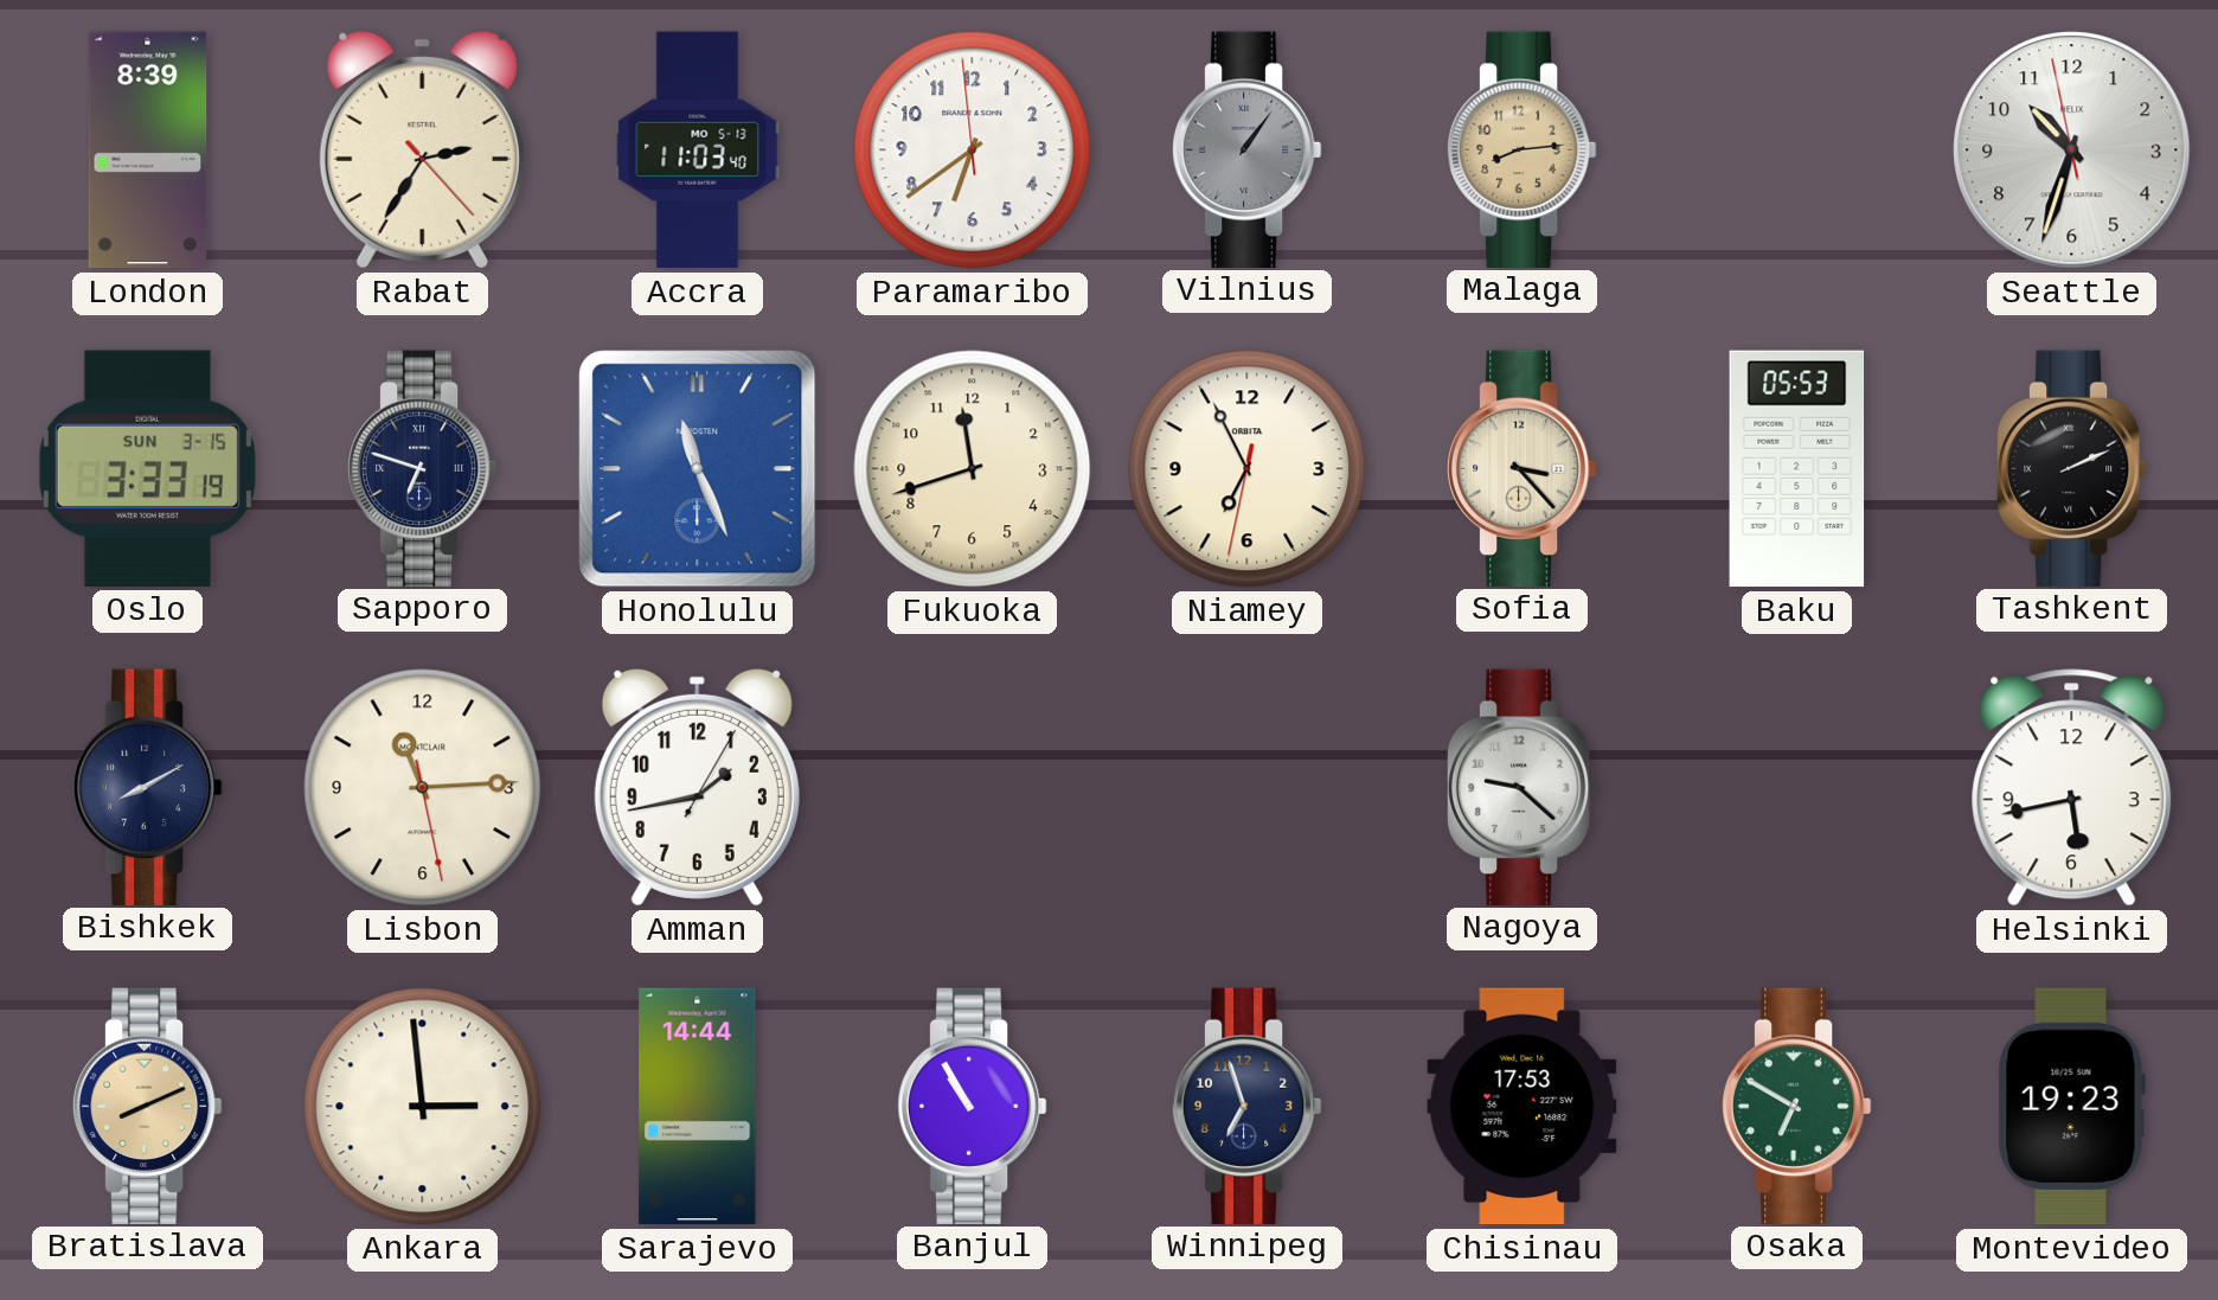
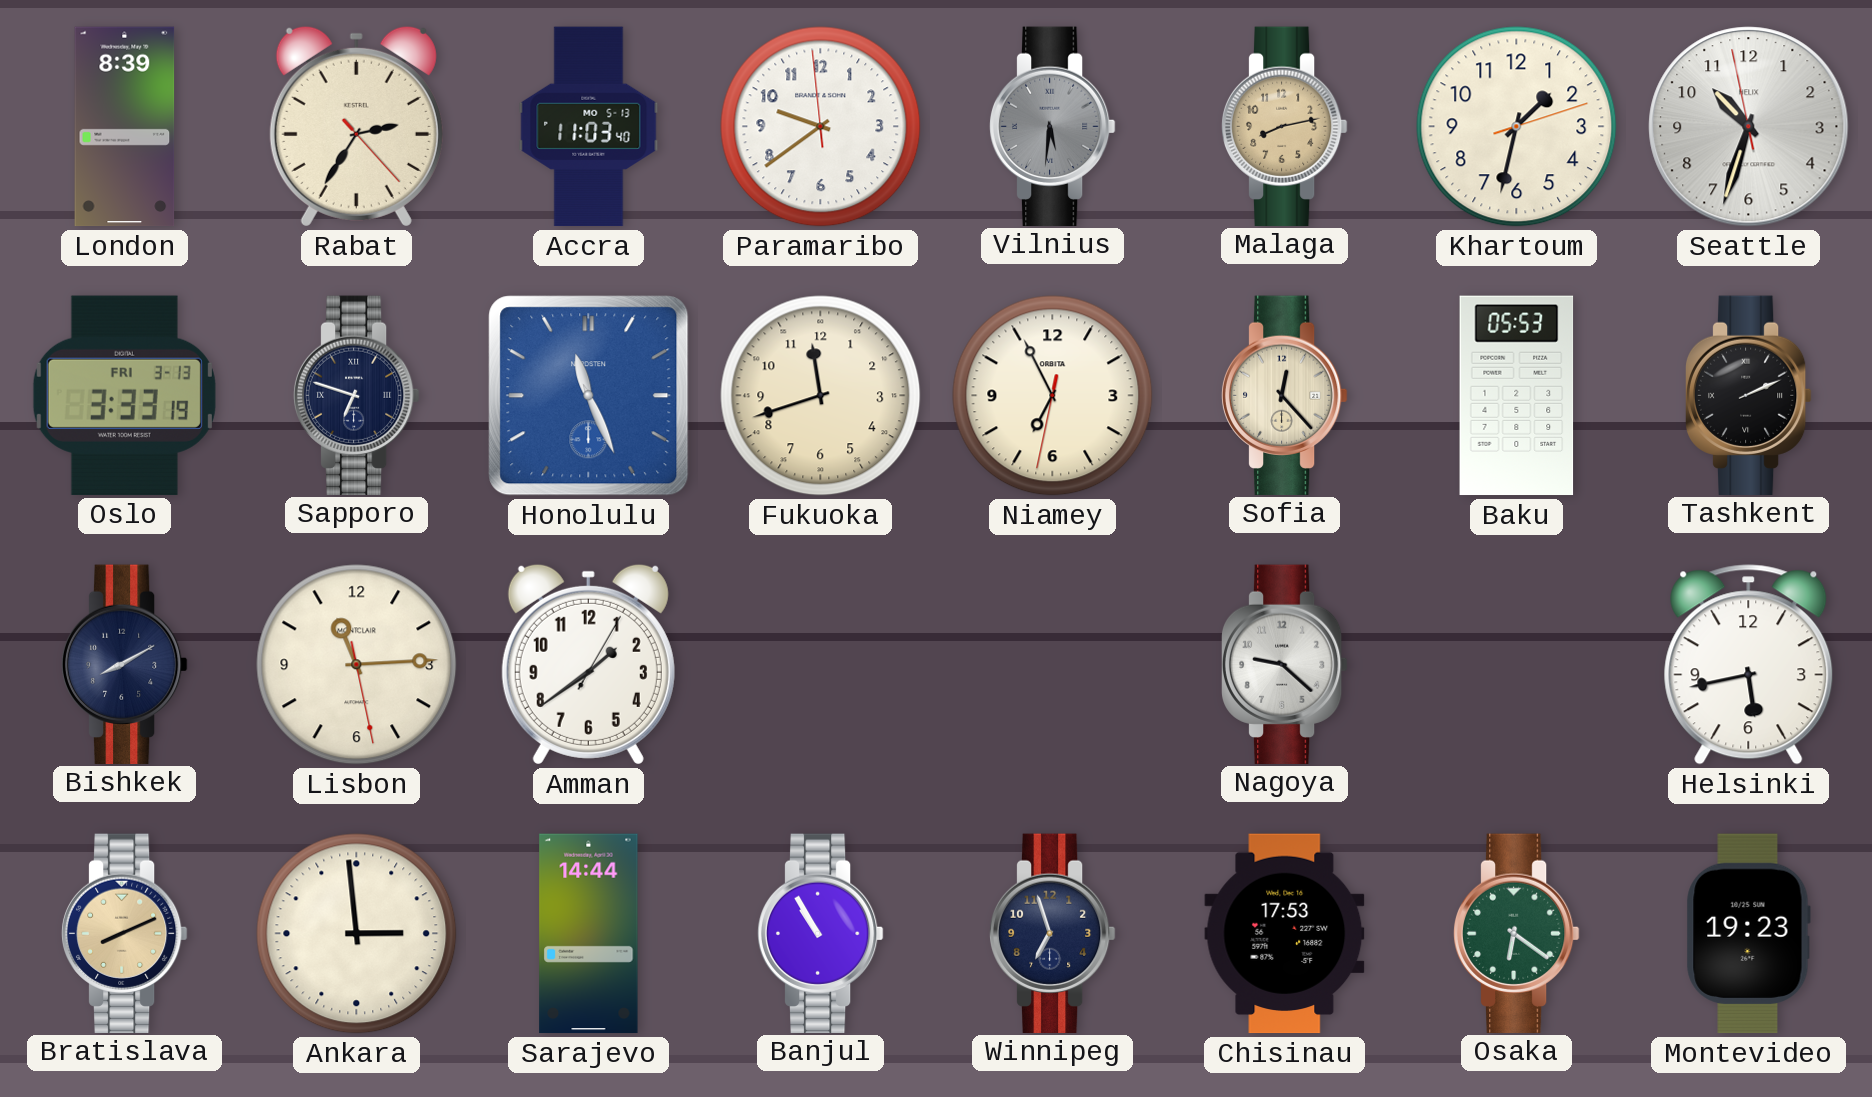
Paramaribo: 6:38 -> 9:38 (821, 127)
Vilnius: 1:06 -> 5:31 (1052, 126)
Malaga: 8:14 -> 8:13 (1284, 126)
Khartoum: none -> 1:32 (1517, 127)
Oslo date: SUN 3-15 -> FRI 3-13 (124, 395)
Sofia: 3:23 -> 12:23 (1284, 395)
Amman: 1:43 -> 1:39 (588, 664)
Osaka: 6:50 -> 6:21 (1516, 933)
